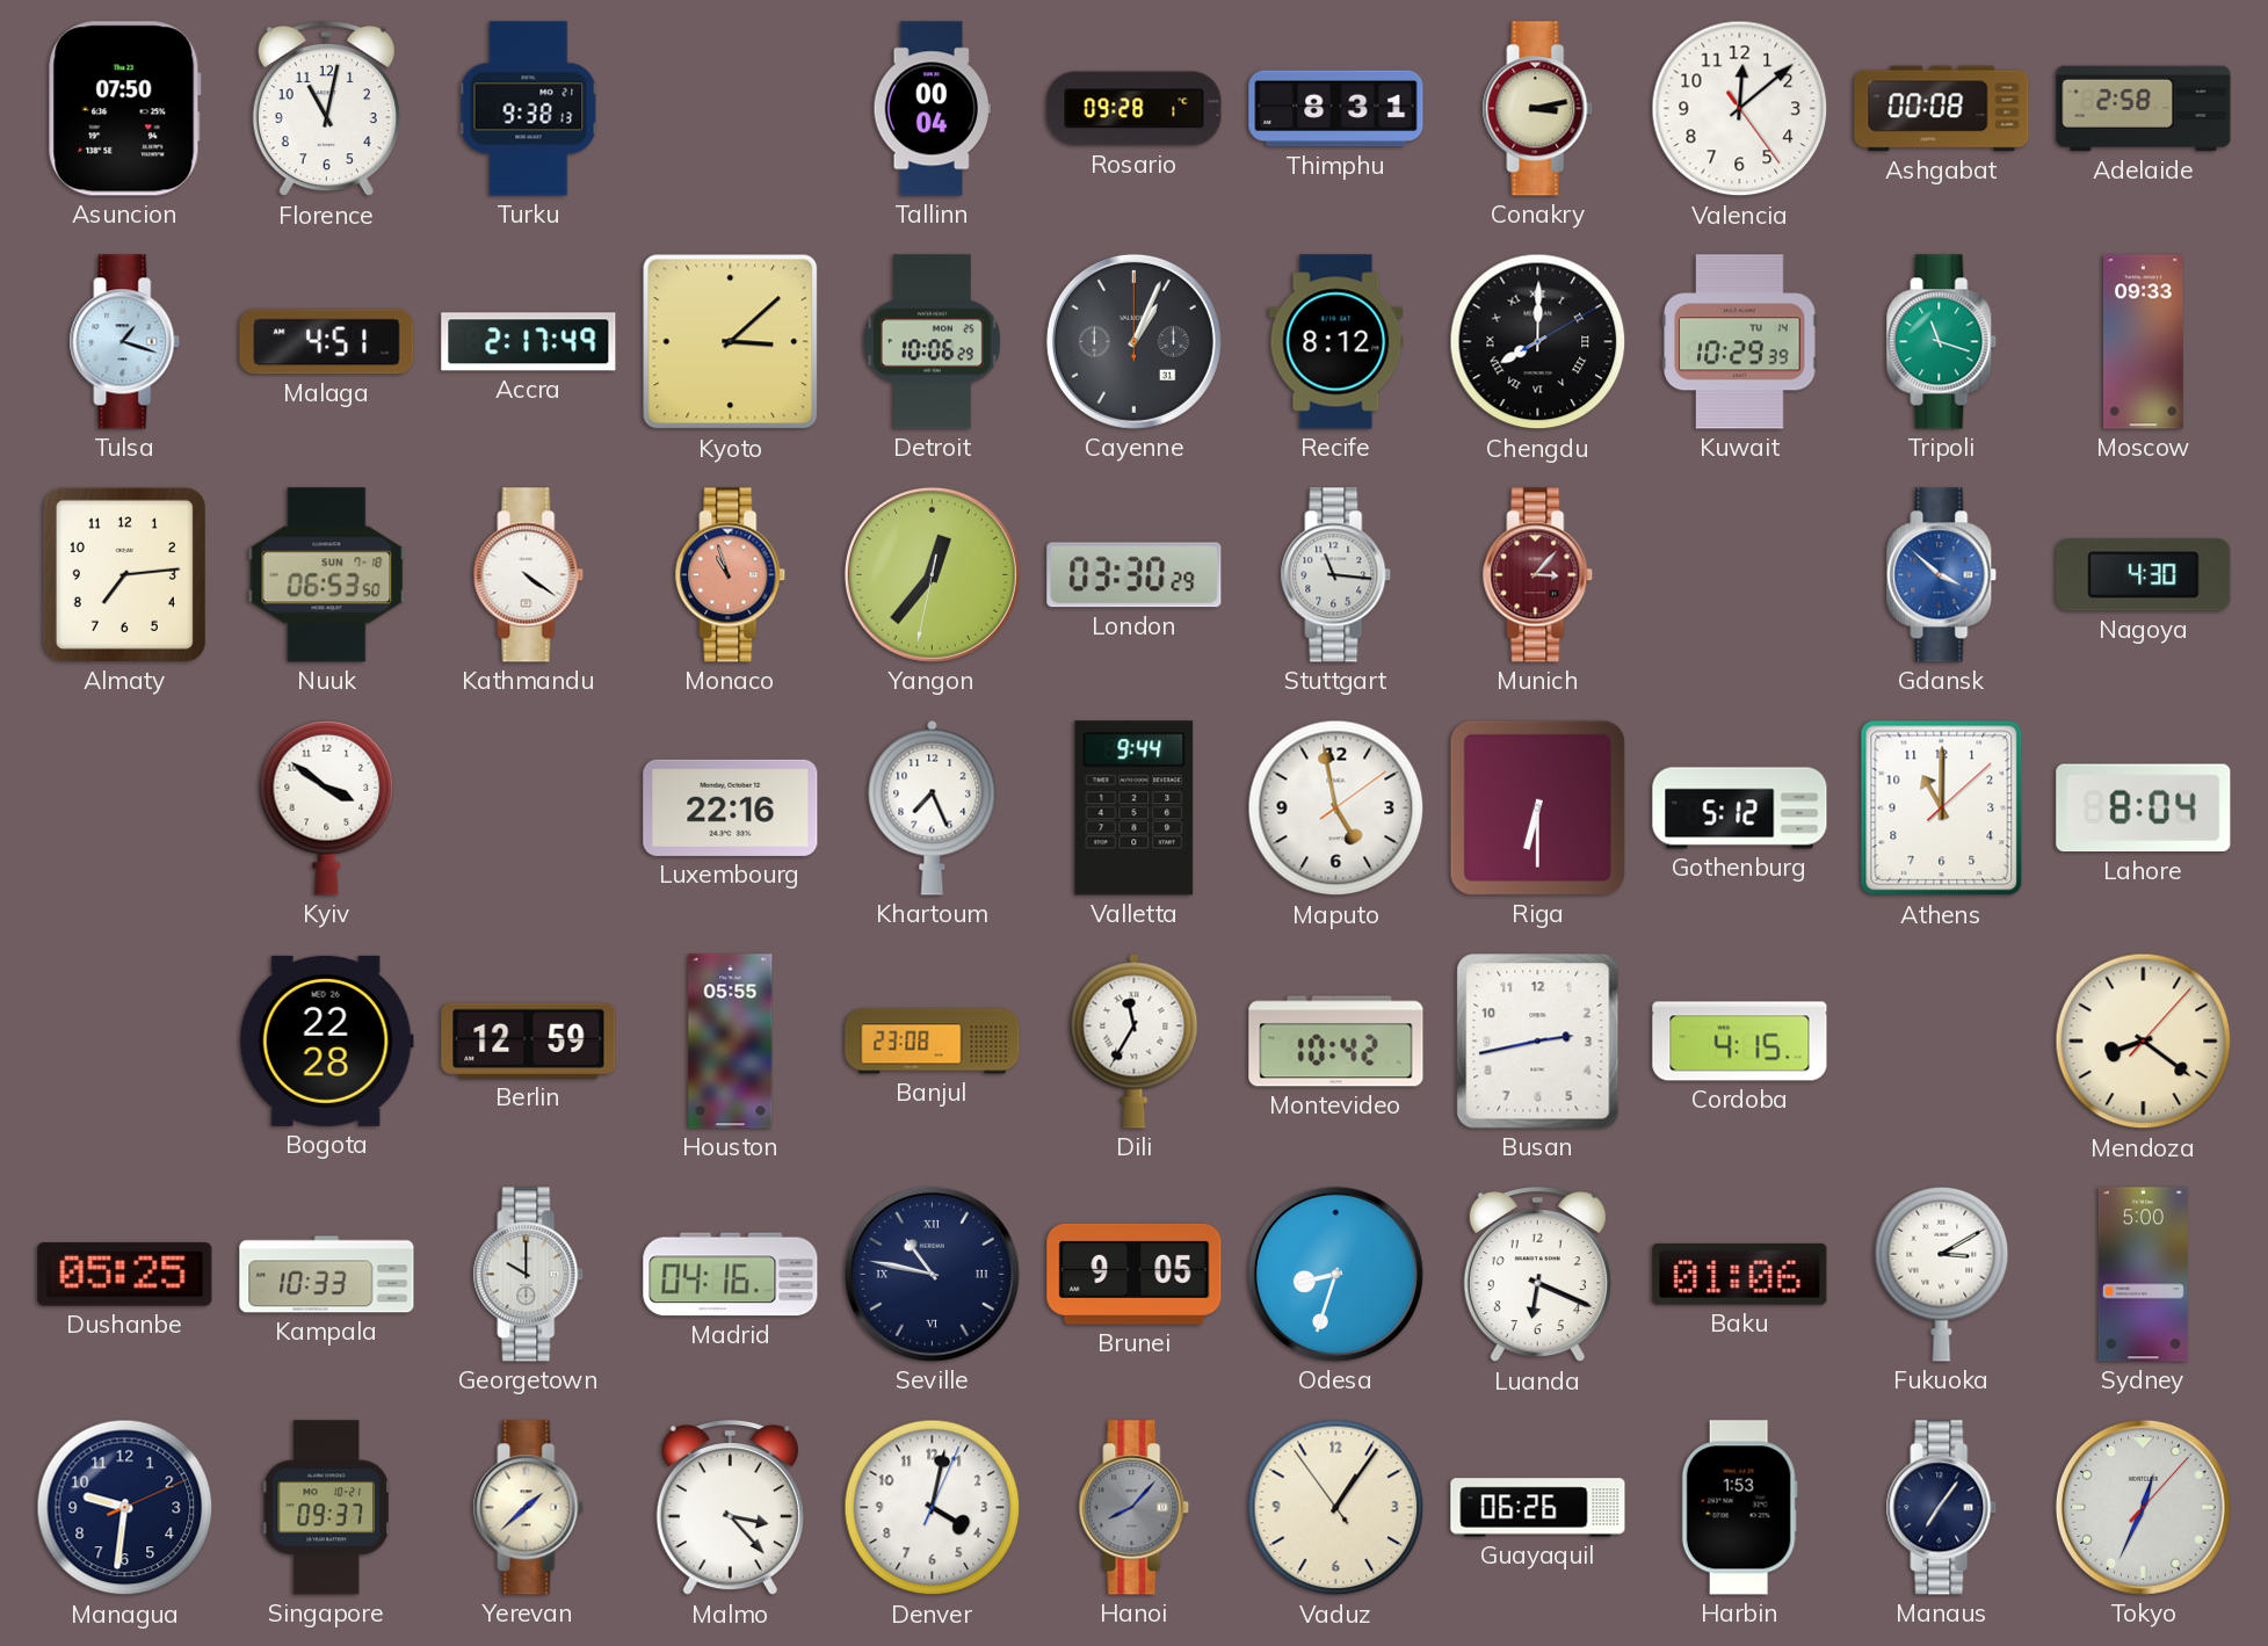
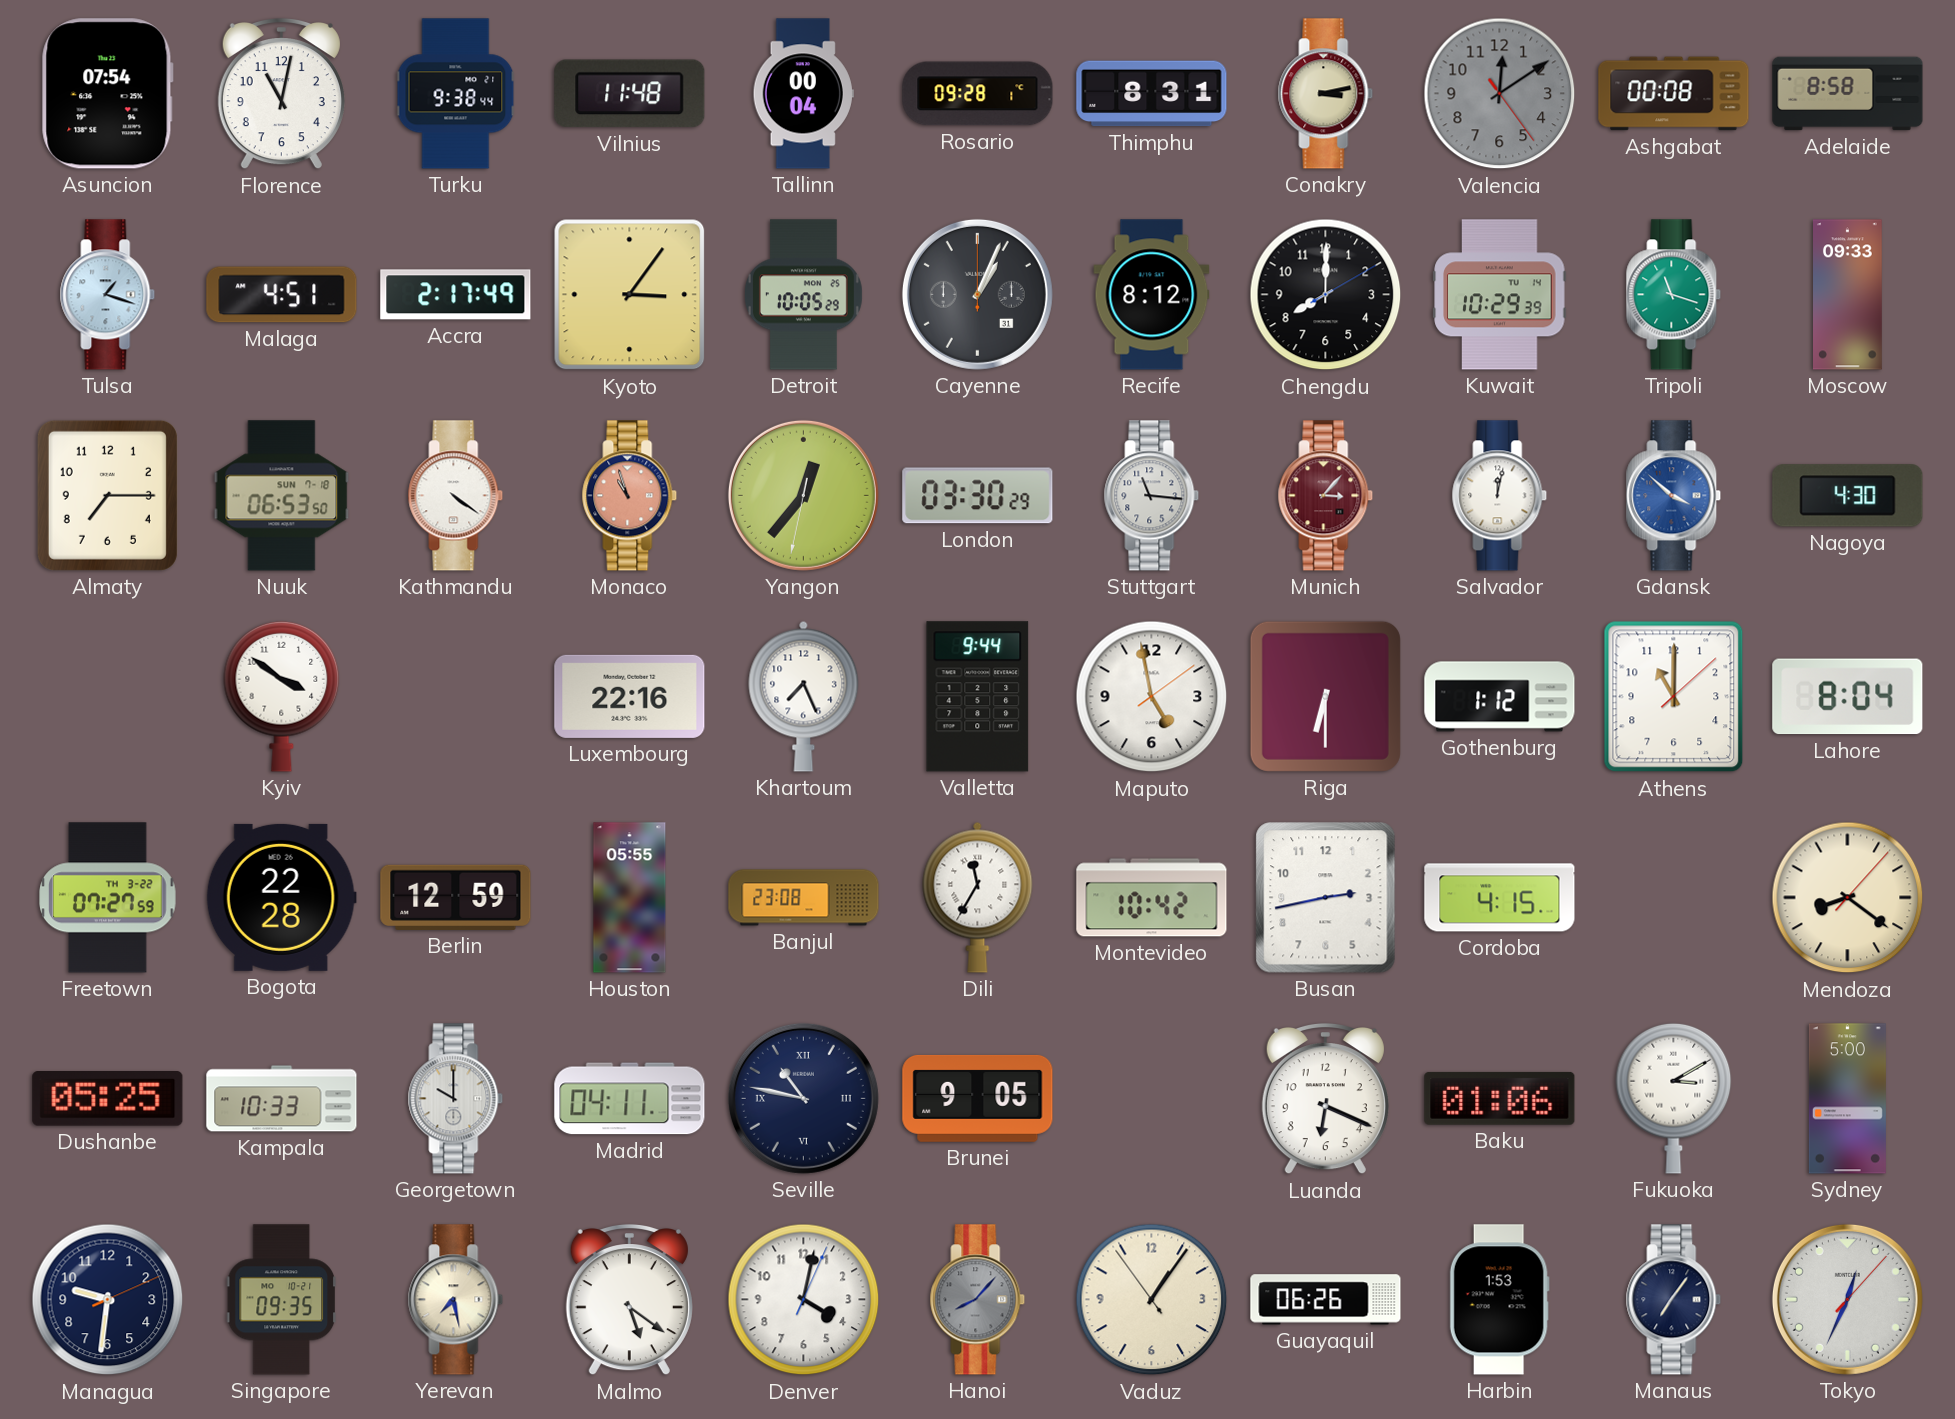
Asuncion: 07:50 -> 07:54 (107, 94)
Turku: 9:38:13 -> 9:38:44 (456, 94)
Vilnius: none -> 11:48 (630, 94)
Valencia: 12:08 -> 12:09 (1500, 94)
Valencia dial: white -> grey (1500, 94)
Adelaide: 2:58 -> 8:58 (1848, 94)
Kyoto: 3:08 -> 3:06 (630, 295)
Detroit: 10:06 -> 10:05 (803, 295)
Chengdu numerals: Roman -> Arabic (1326, 295)
Almaty: 7:14 -> 7:15 (107, 495)
Salvador: none -> 12:02 (1500, 496)
Gothenburg: 5:12 -> 1:12 (1500, 697)
Freetown: none -> 07:27 (108, 898)
Madrid: 04:16 -> 04:11 (630, 1099)
Odesa: 8:33 -> none (1335, 1274)
Singapore: 09:37 -> 09:35 (281, 1300)
Yerevan: 1:38 -> 7:28 (456, 1300)
Malmo: 3:23 -> 5:21 (629, 1300)
